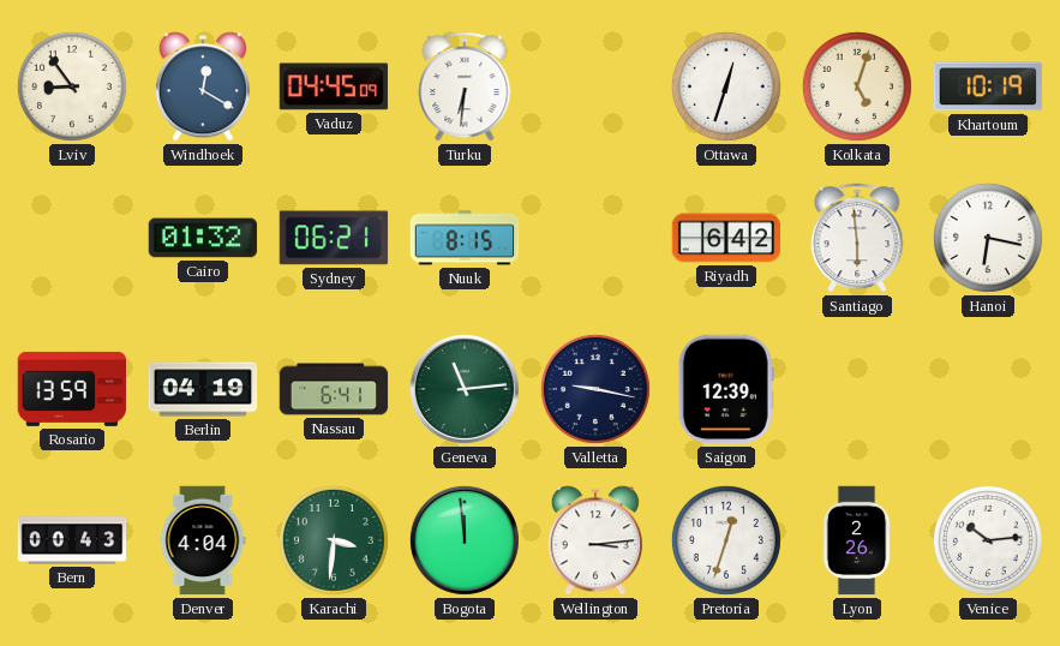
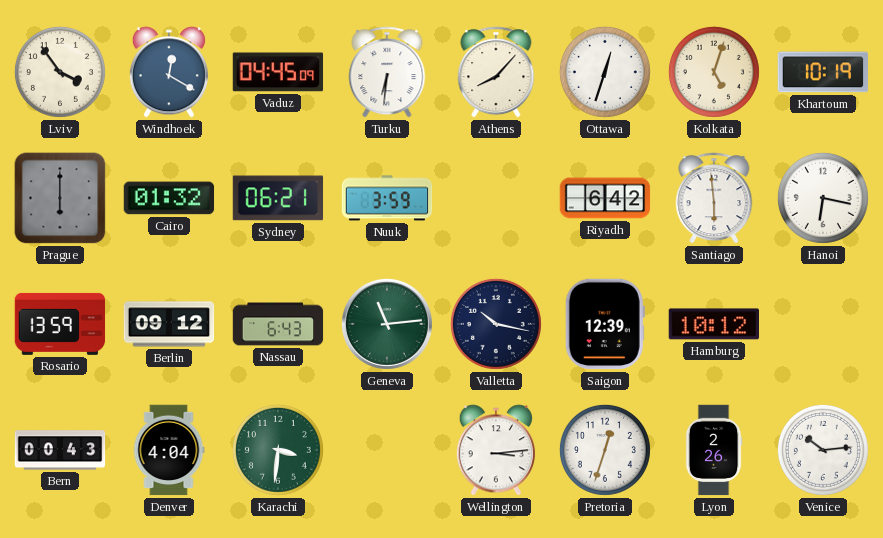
Lviv: 8:54 -> 3:54 (60, 72)
Athens: none -> 8:07 (496, 72)
Prague: none -> 6:00 (60, 198)
Nuuk: 8:15 -> 3:59 (387, 198)
Berlin: 04:19 -> 09:12 (169, 324)
Nassau: 6:41 -> 6:43 (278, 324)
Valletta: 9:17 -> 10:17 (496, 324)
Hamburg: none -> 10:12 (714, 324)
Bogota: 11:59 -> none (465, 540)
